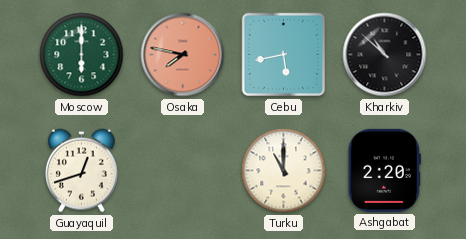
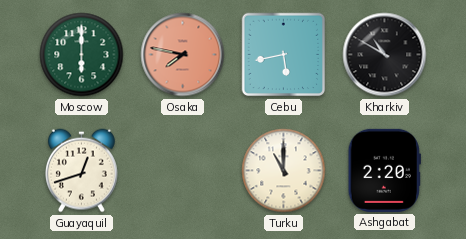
Kharkiv: 10:52 -> 10:50 (385, 55)
